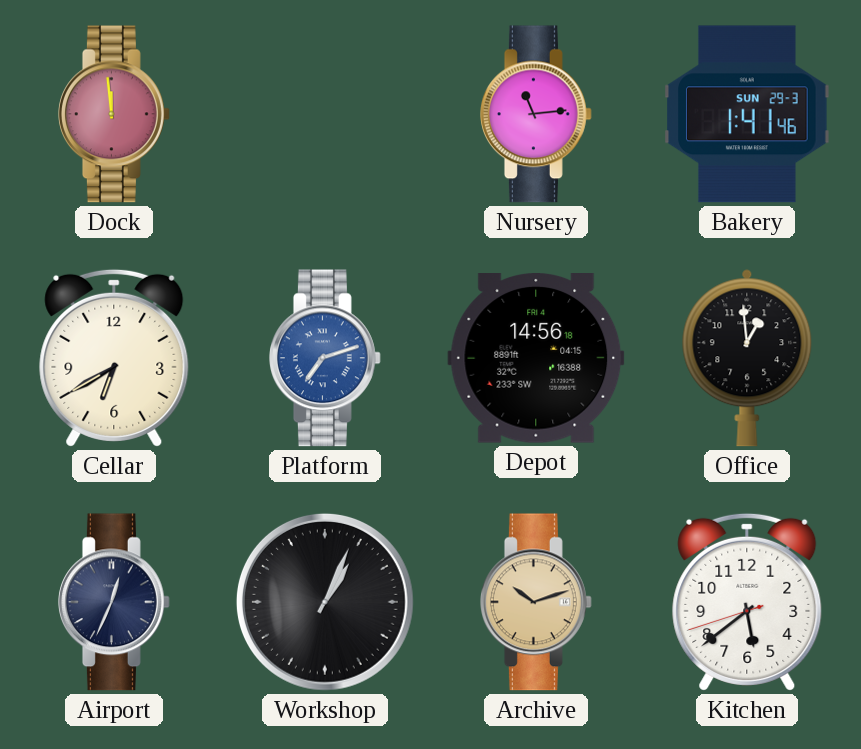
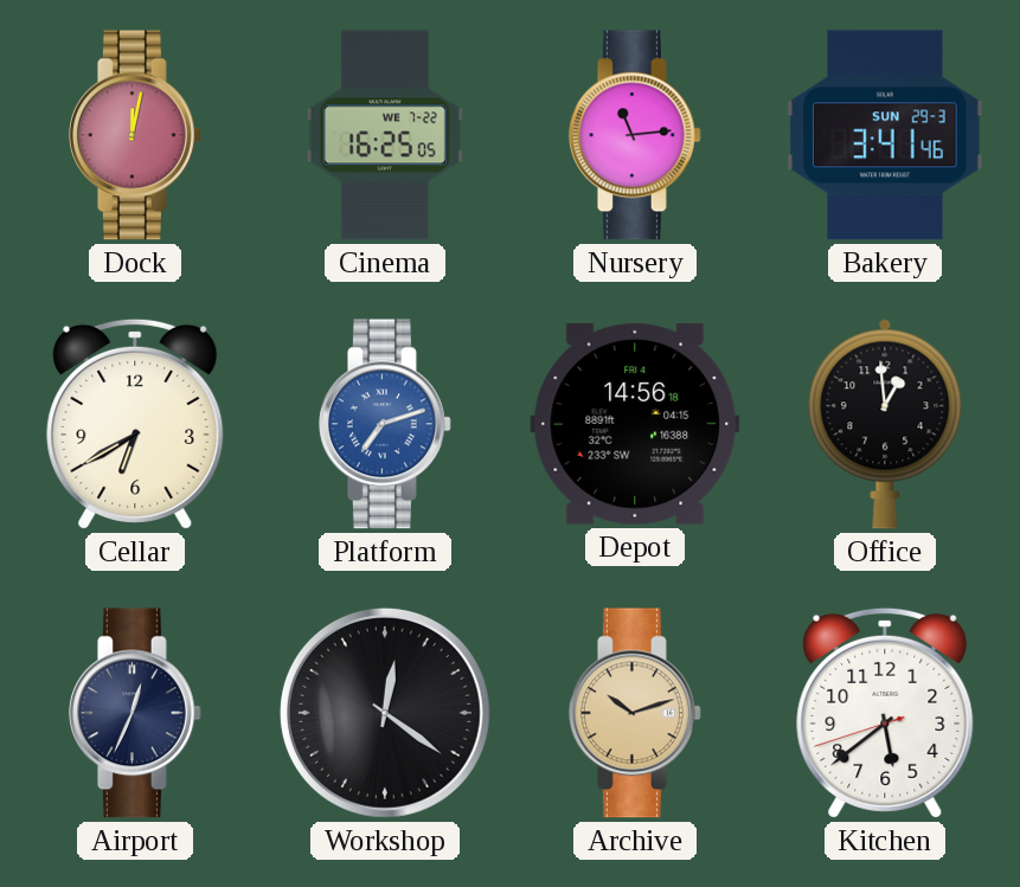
Dock: 11:59 -> 12:02 (136, 135)
Cinema: none -> 16:25 (385, 135)
Bakery: 1:41 -> 3:41 (885, 135)
Workshop: 1:04 -> 12:21 (385, 713)
